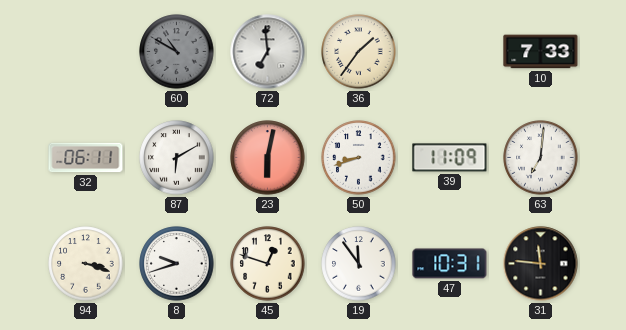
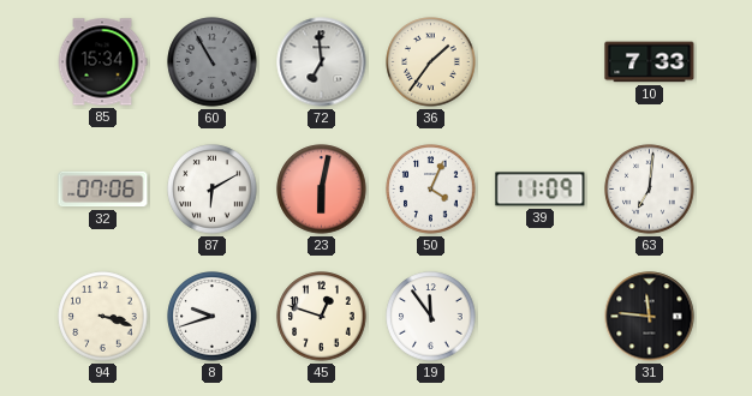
85: none -> 15:34 (102, 62)
60: 10:50 -> 10:55 (213, 62)
32: 06:11 -> 07:06 (103, 190)
50: 8:42 -> 4:04 (431, 190)
47: 10:31 -> none (450, 264)
